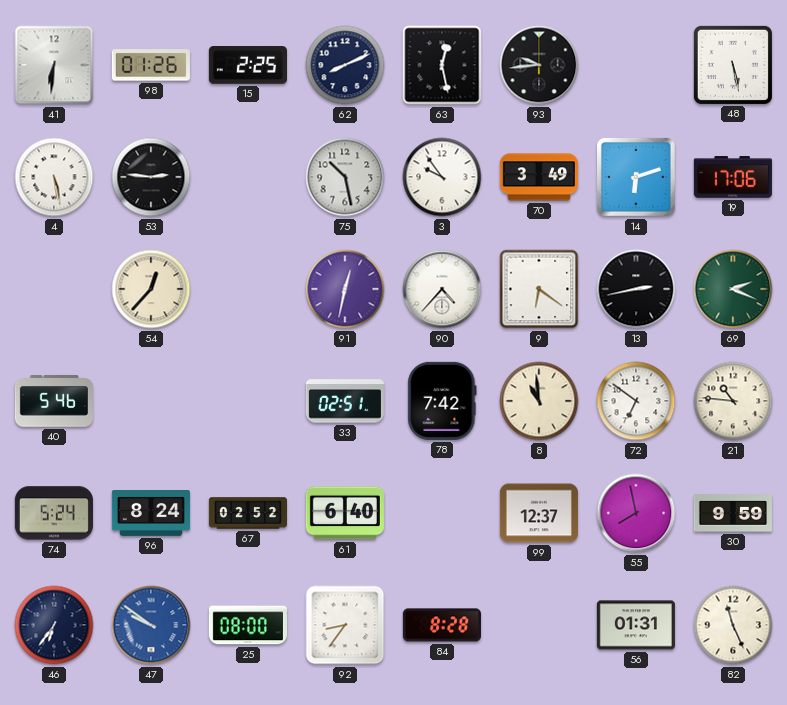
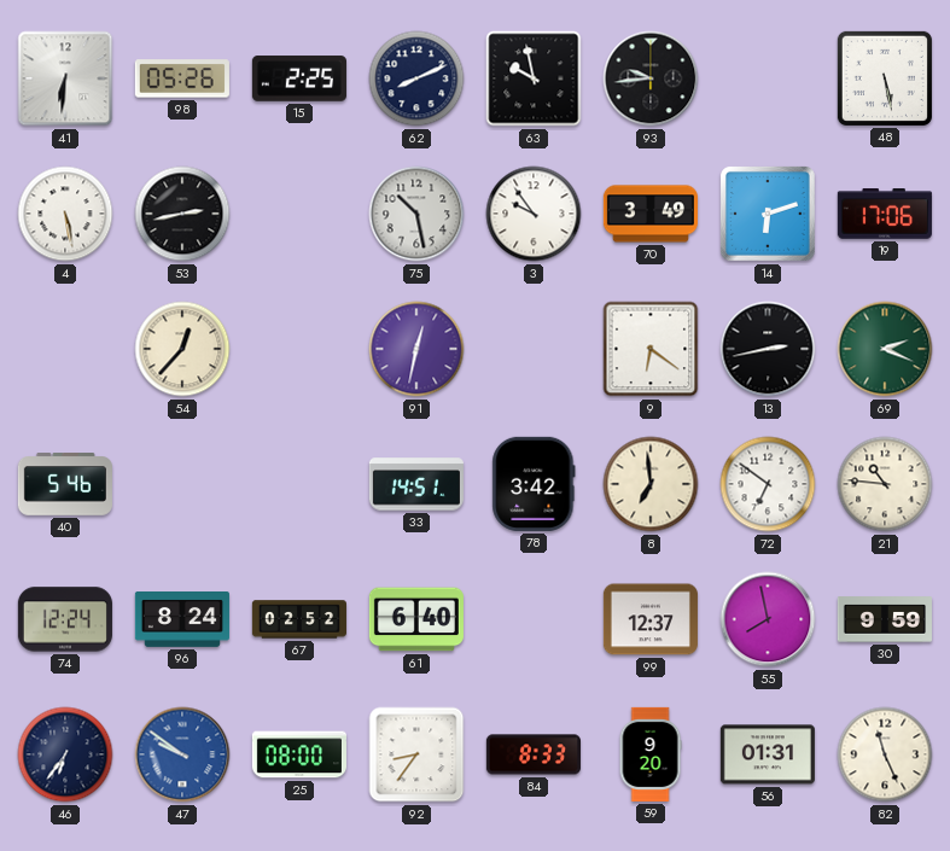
98: 01:26 -> 05:26 (182, 78)
63: 12:28 -> 9:58 (534, 78)
53: 2:46 -> 2:43 (182, 214)
90: 4:37 -> none (442, 289)
33: 02:51 -> 14:51 (416, 484)
78: 7:42 -> 3:42 (534, 484)
8: 10:59 -> 6:59 (651, 484)
74: 5:24 -> 12:24 (65, 619)
84: 8:28 -> 8:33 (534, 754)
59: none -> 9:20 (651, 754)
